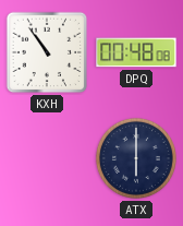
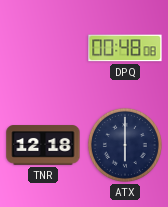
KXH: 10:54 -> none (47, 52)
TNR: none -> 12:18 (43, 145)
